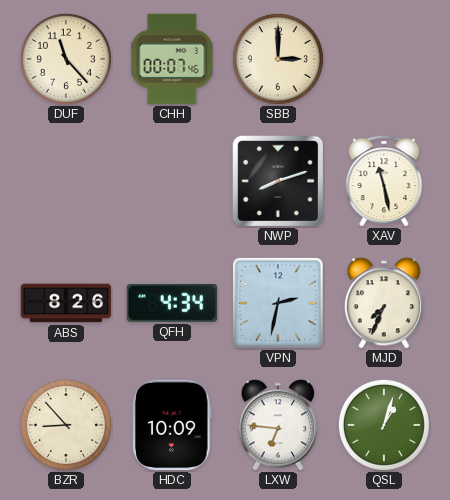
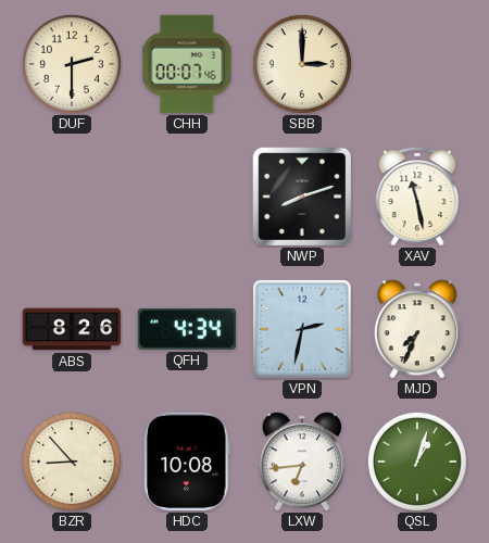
DUF: 11:23 -> 2:30 (72, 64)
HDC: 10:09 -> 10:08 (188, 462)
LXW: 6:46 -> 6:44 (301, 462)
